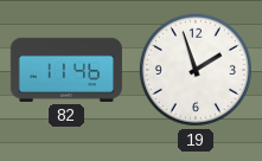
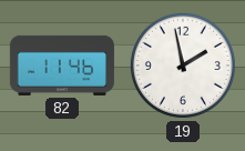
19: 1:57 -> 1:58 (183, 66)
